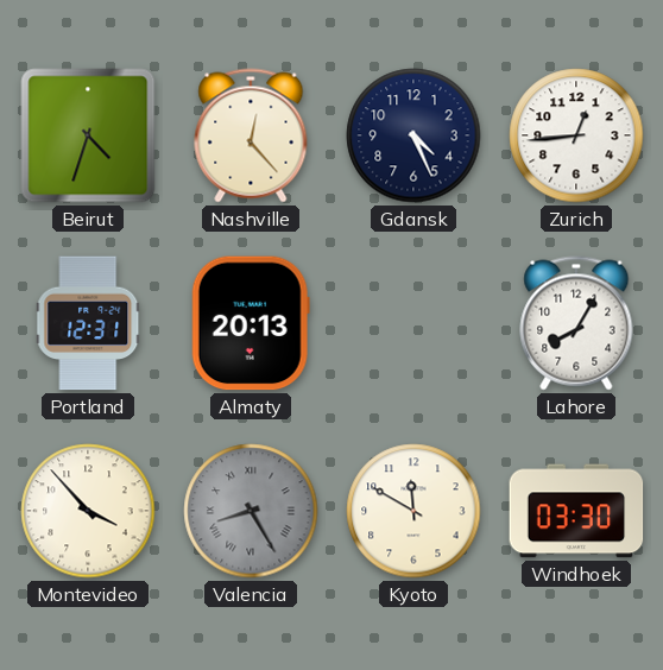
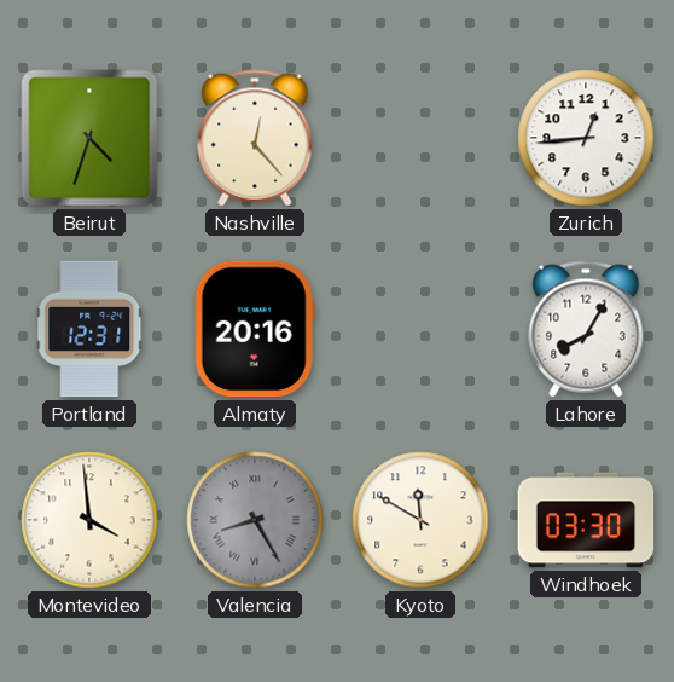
Gdansk: 4:26 -> none (413, 135)
Almaty: 20:13 -> 20:16 (255, 329)
Montevideo: 3:53 -> 3:59 (89, 520)
